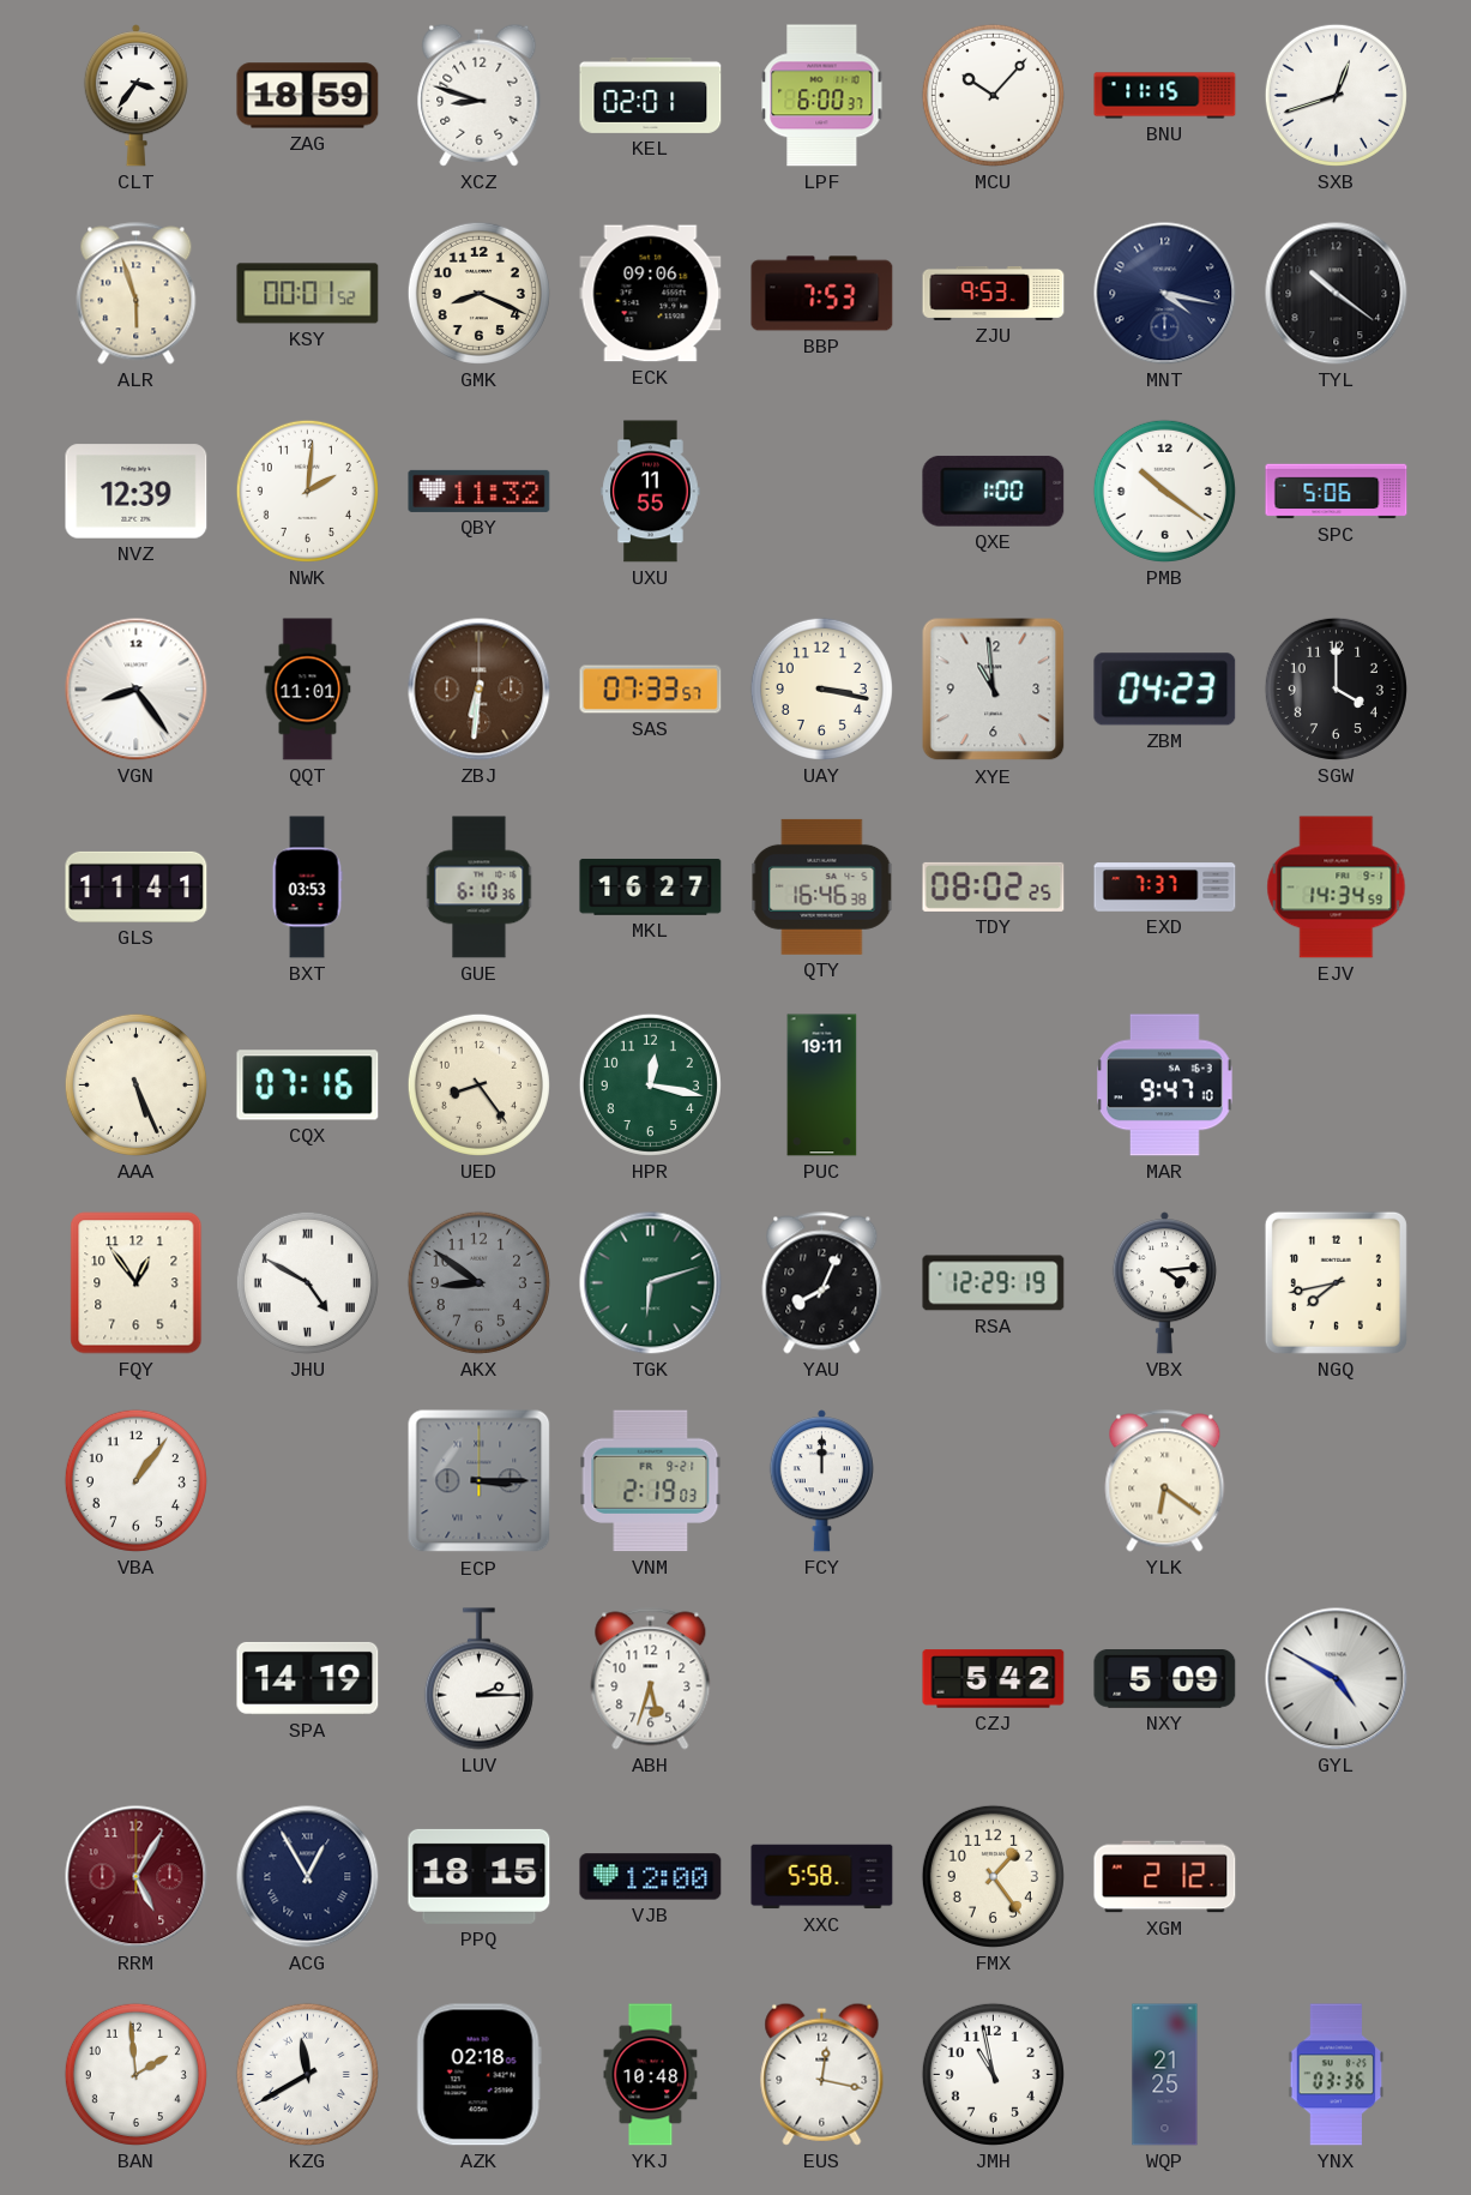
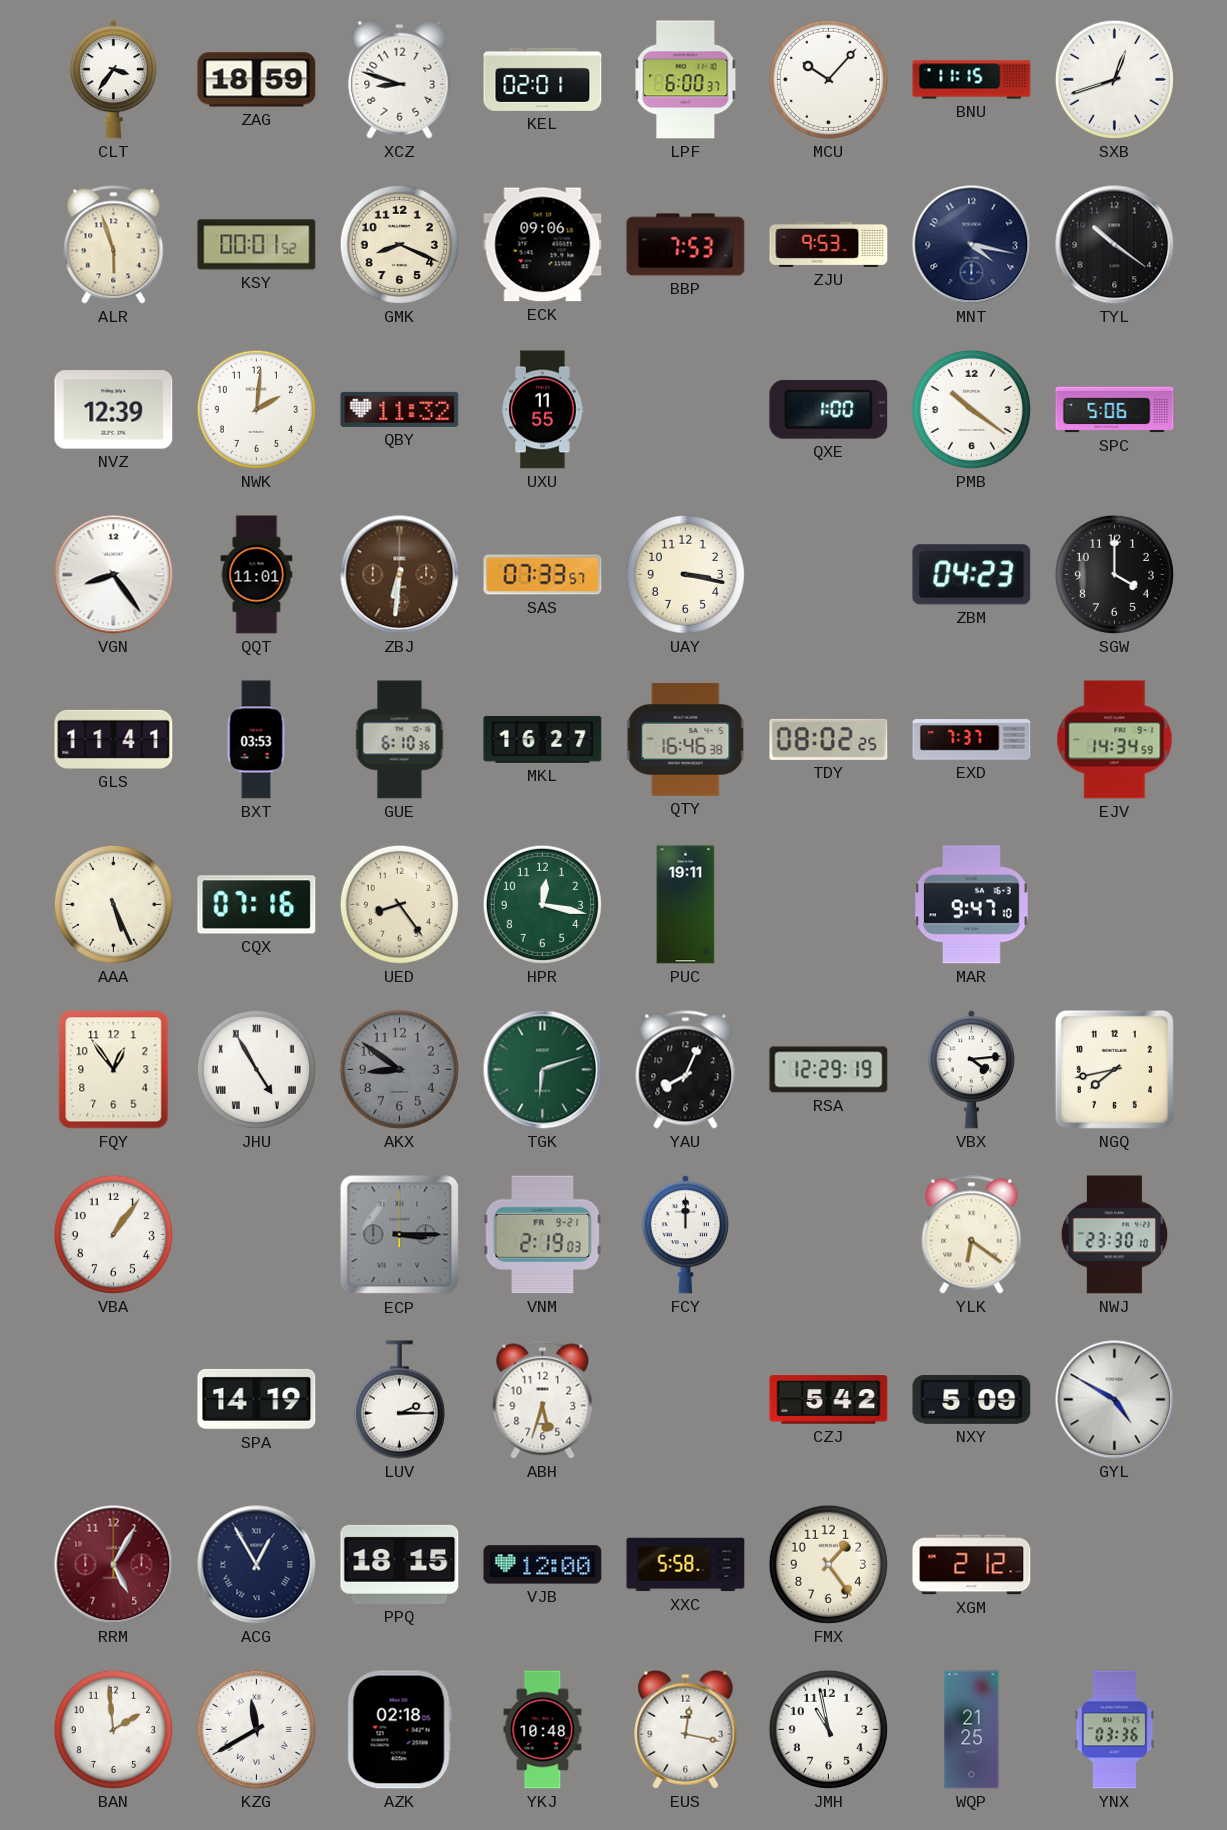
XYE: 10:59 -> none (994, 690)
JHU: 4:50 -> 4:55 (256, 1069)
NWJ: none -> 23:30 (1115, 1235)
